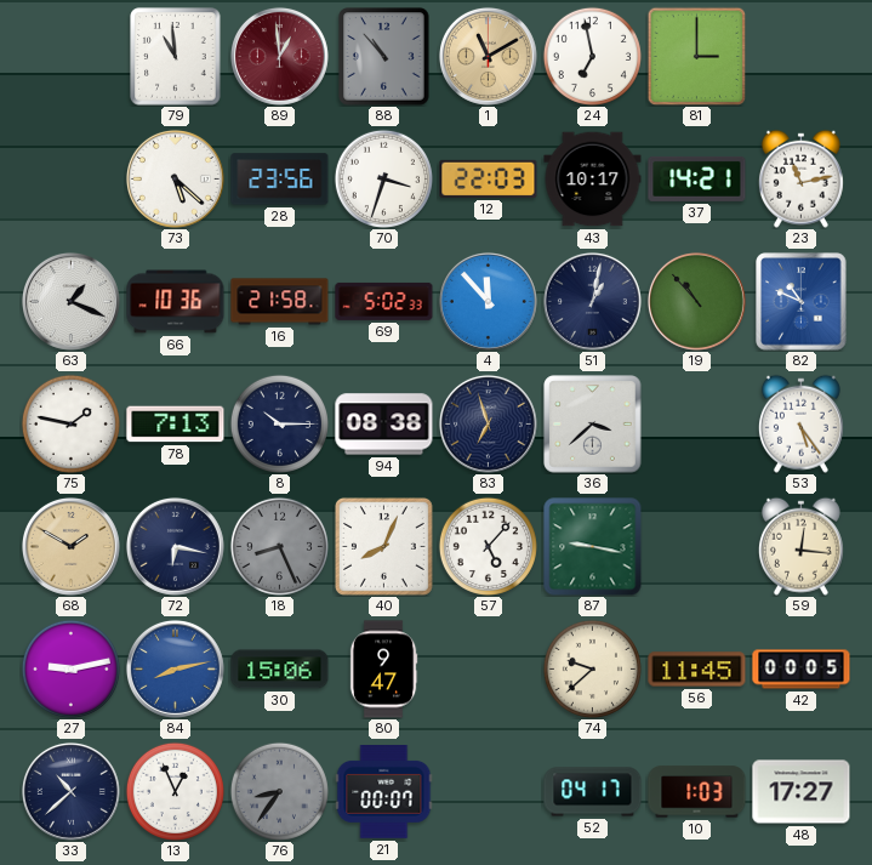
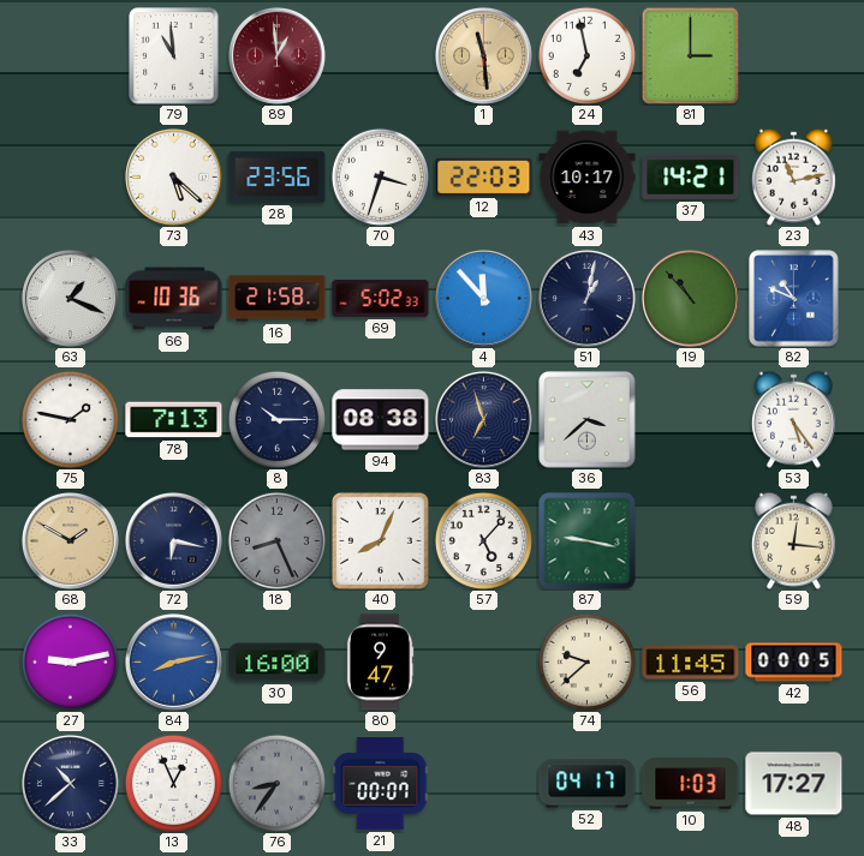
88: 10:53 -> none (384, 57)
1: 11:10 -> 11:29 (483, 55)
30: 15:06 -> 16:00 (278, 663)
